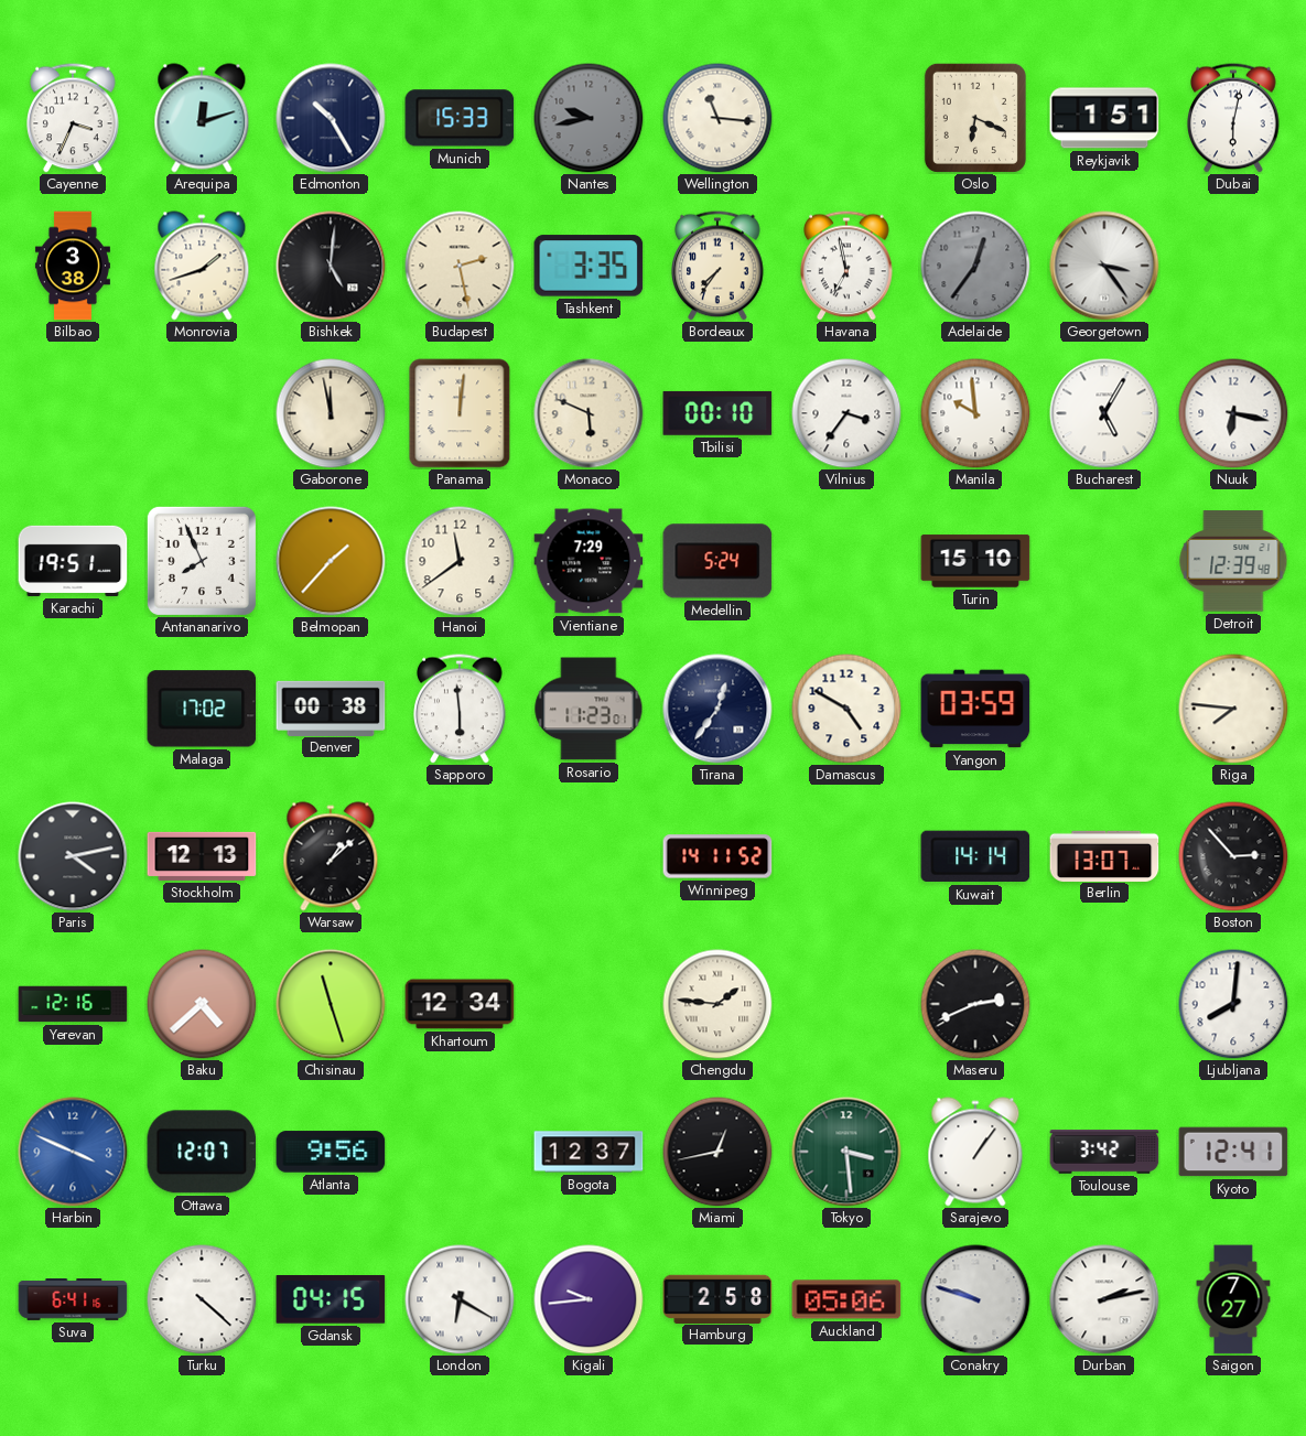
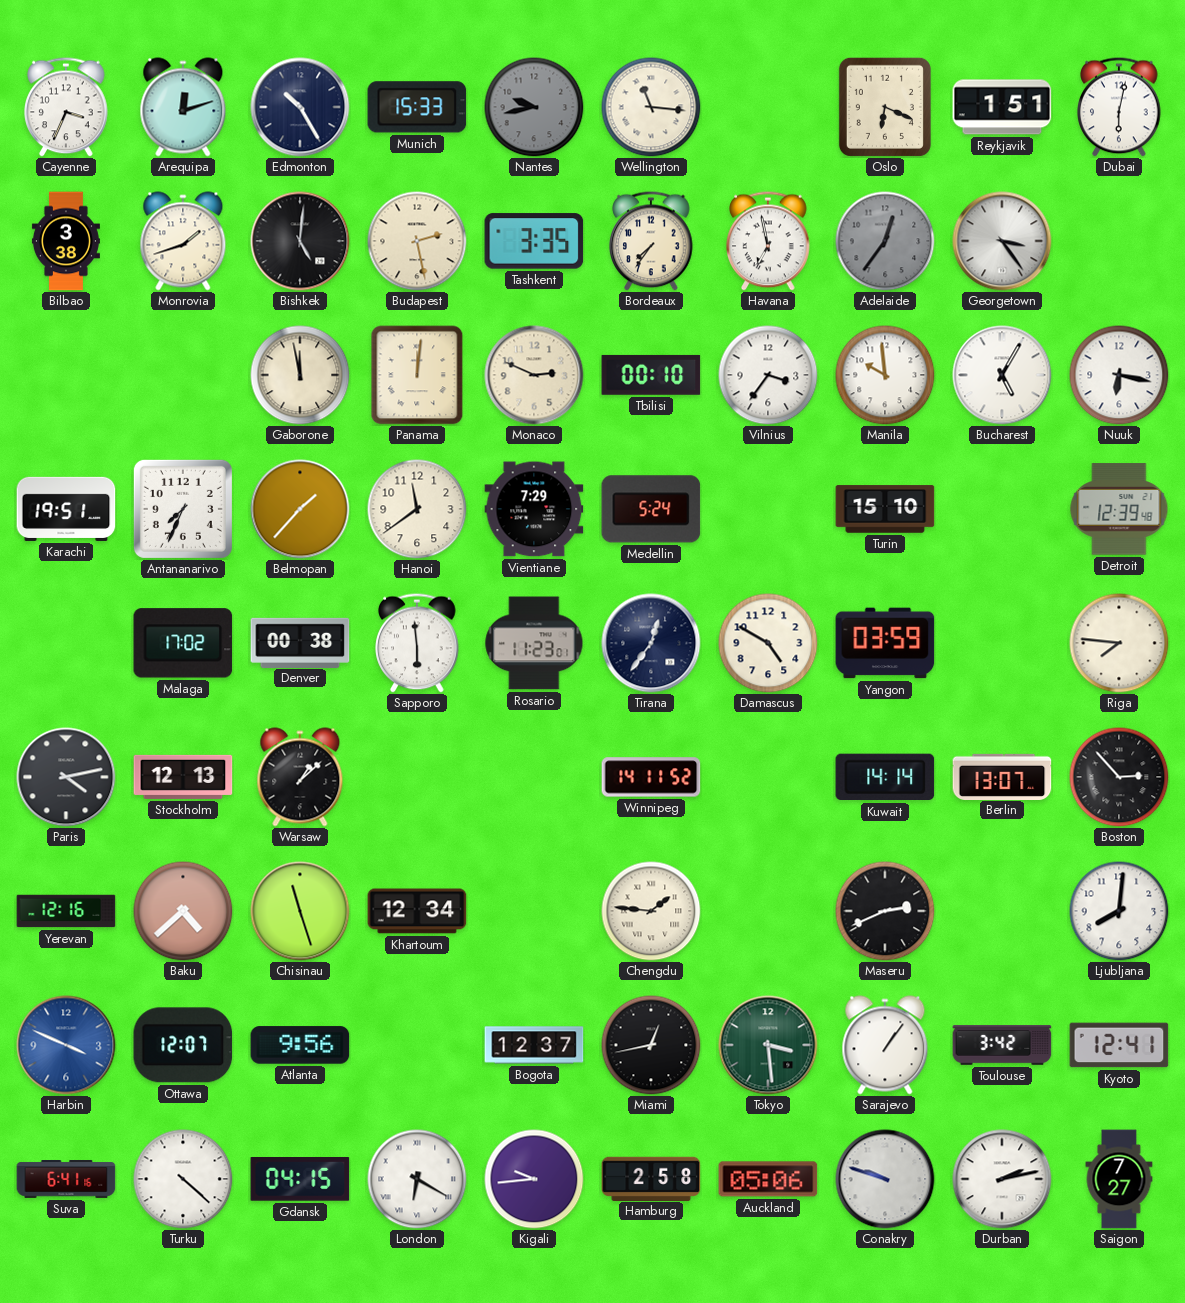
Monaco: 5:49 -> 2:49 (534, 375)
Antananarivo: 7:56 -> 7:34 (183, 509)
